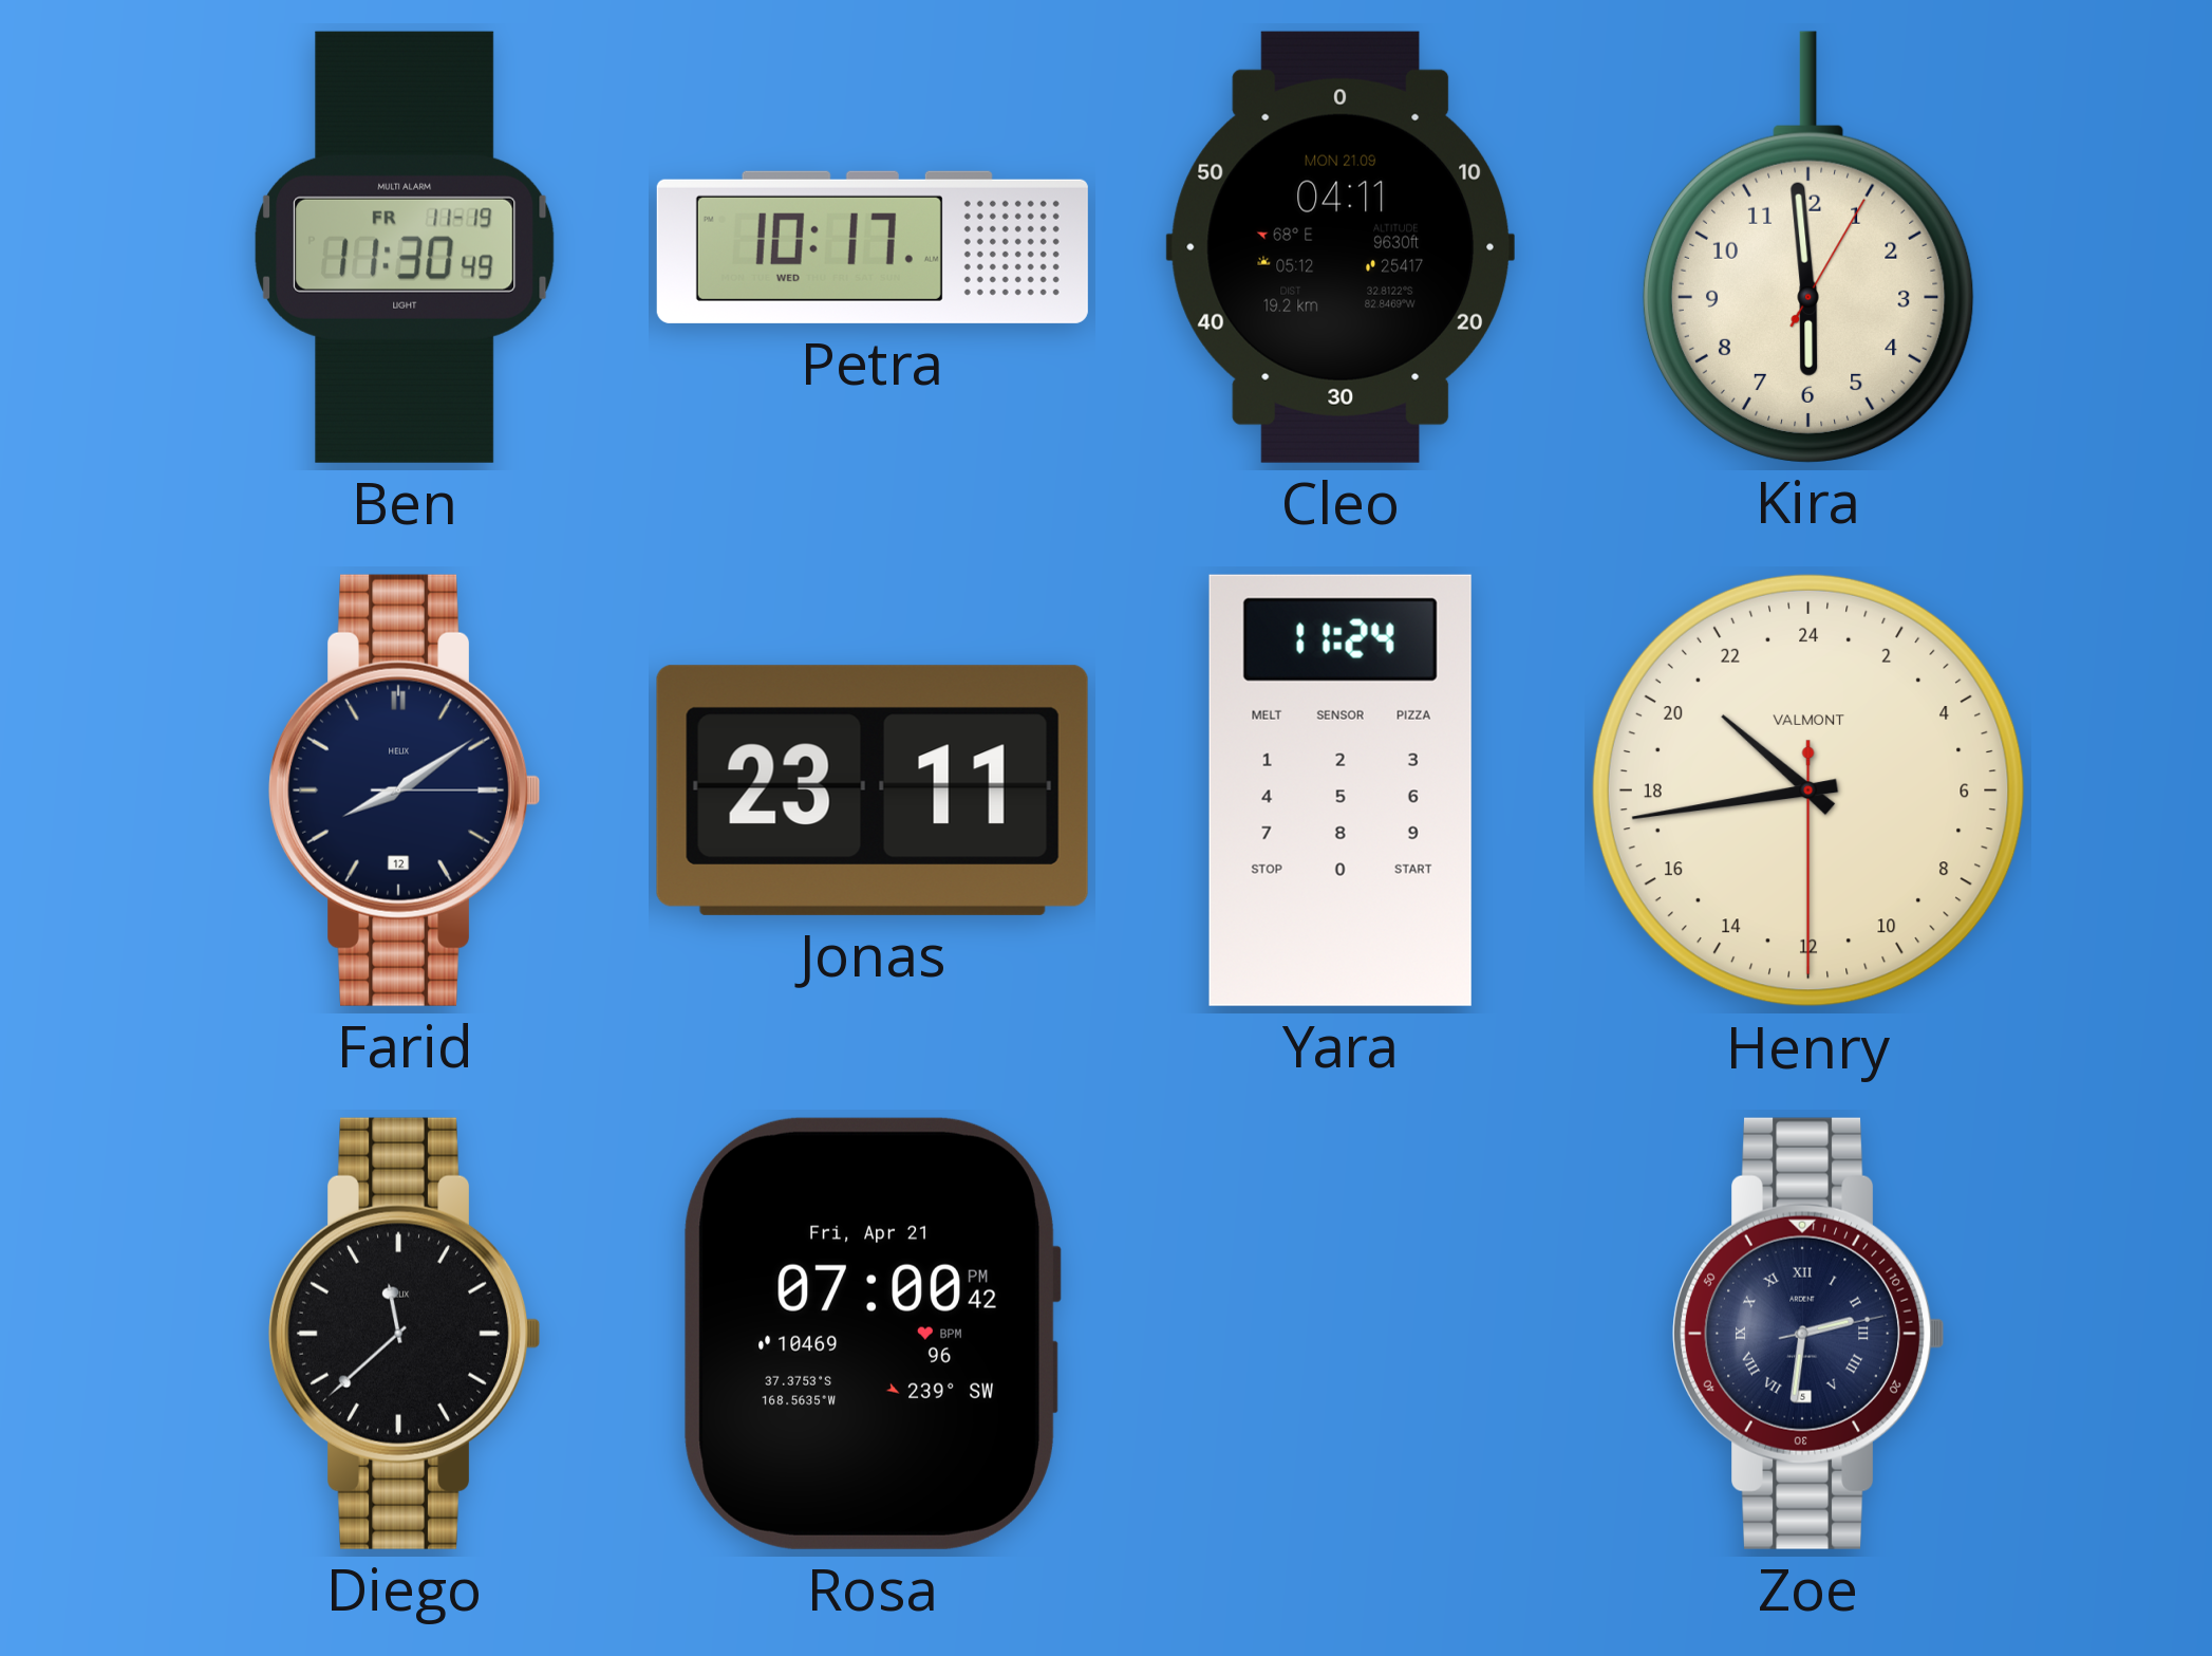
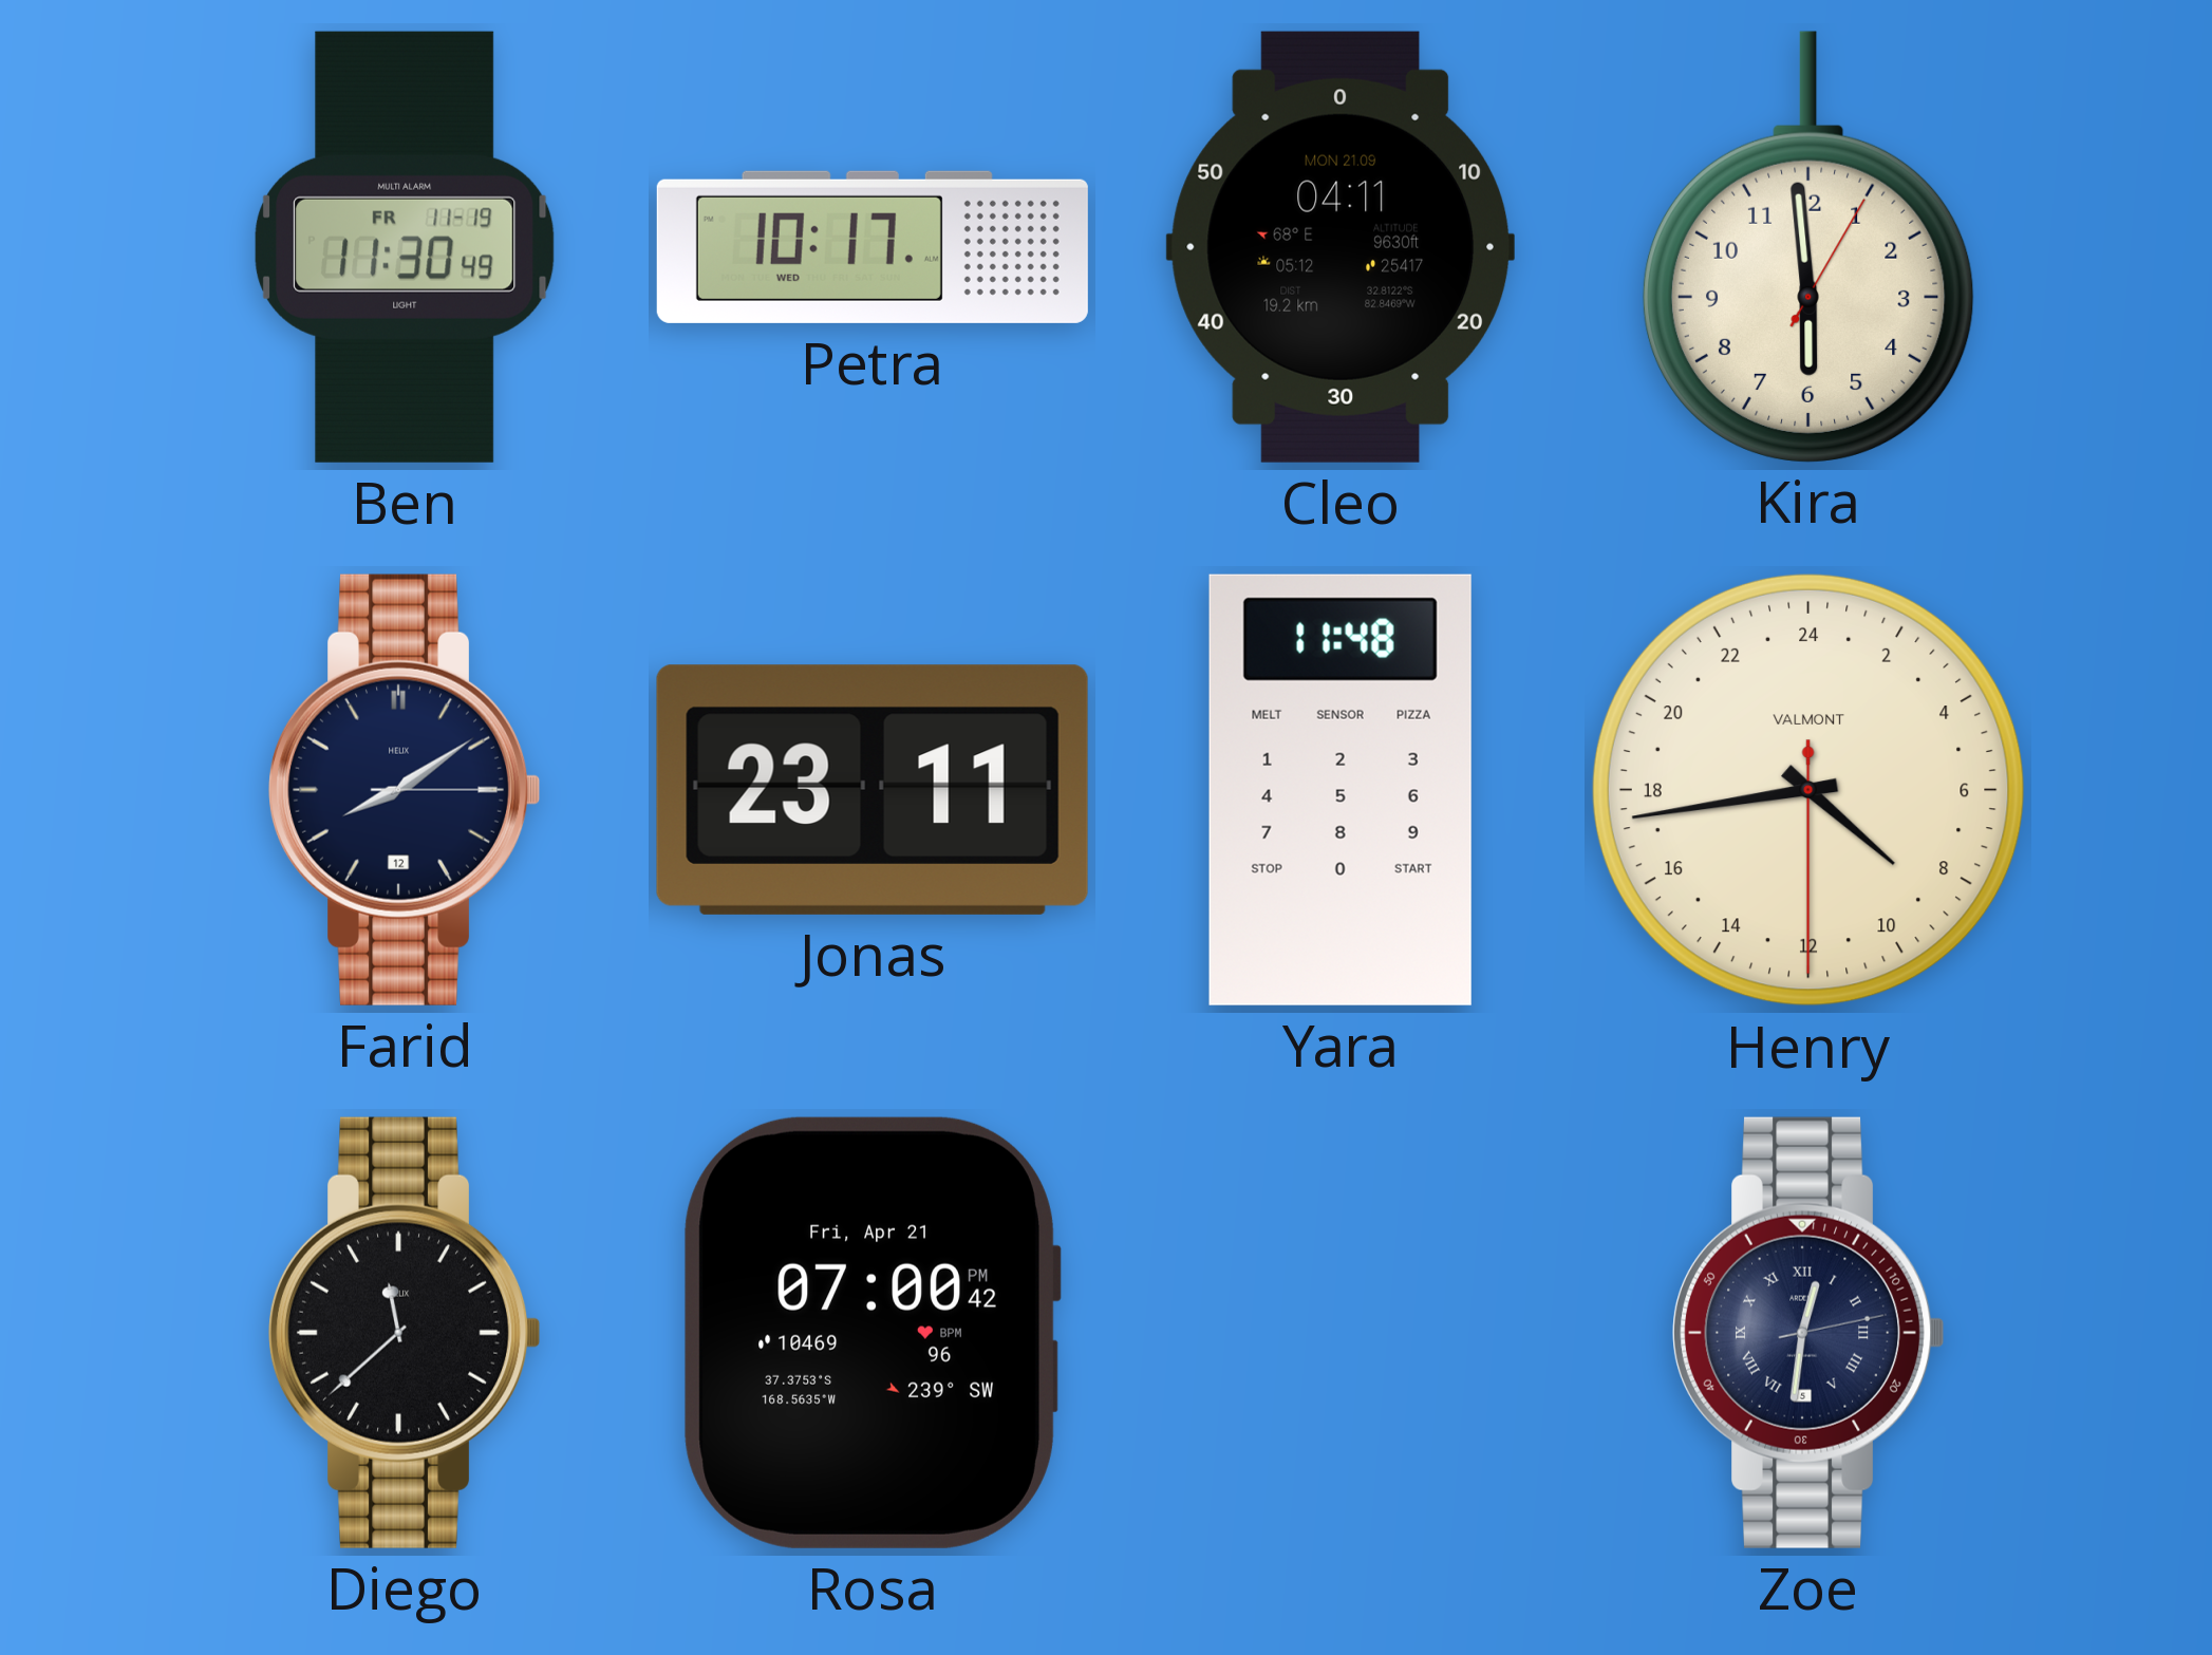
Yara: 11:24 -> 11:48 (1341, 790)
Henry: 20:43 -> 8:43 (1808, 790)
Zoe: 2:31 -> 12:31 (1810, 1333)
